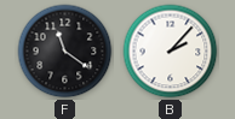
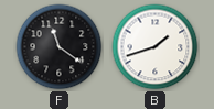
B: 2:07 -> 1:42 (156, 47)
